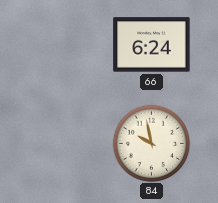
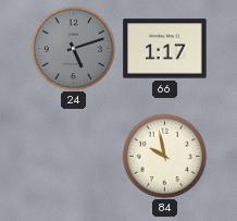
24: none -> 5:12 (73, 48)
66: 6:24 -> 1:17 (165, 49)
